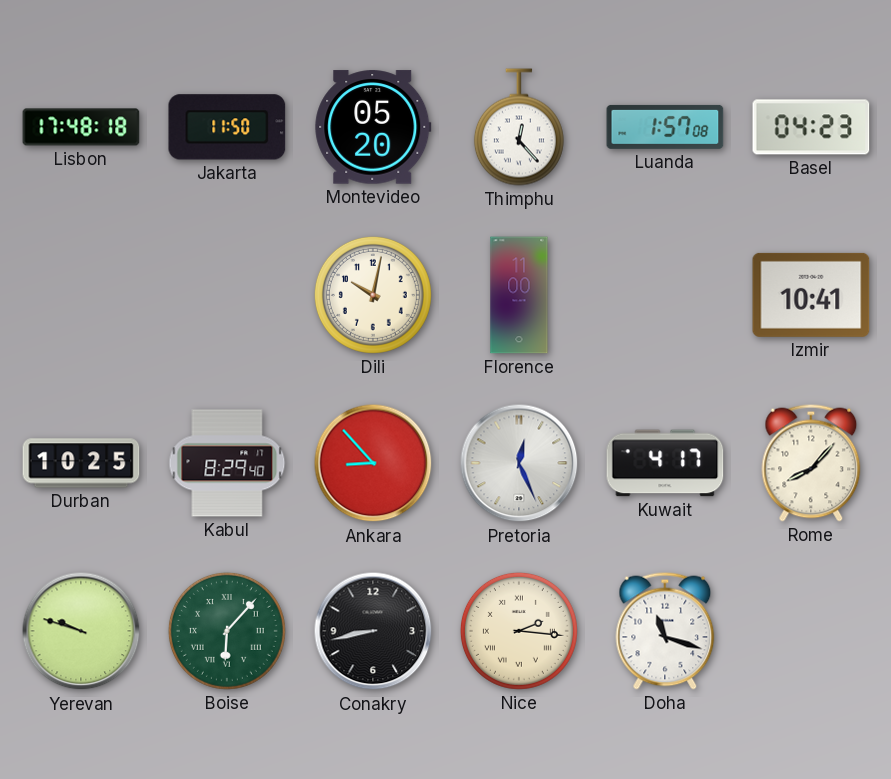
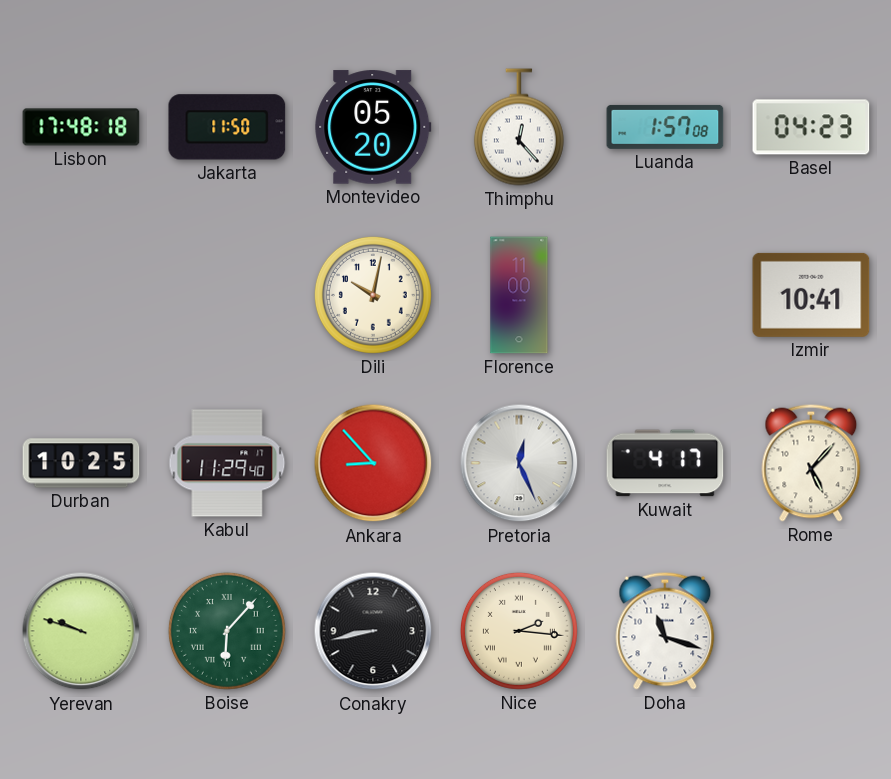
Kabul: 8:29 -> 11:29 (227, 463)
Rome: 8:07 -> 5:07 (811, 463)
